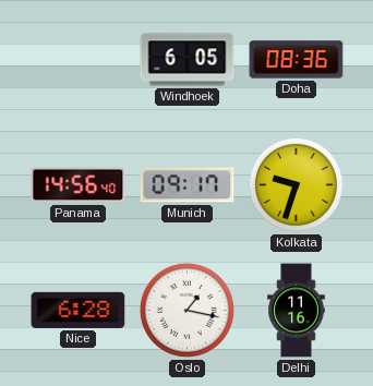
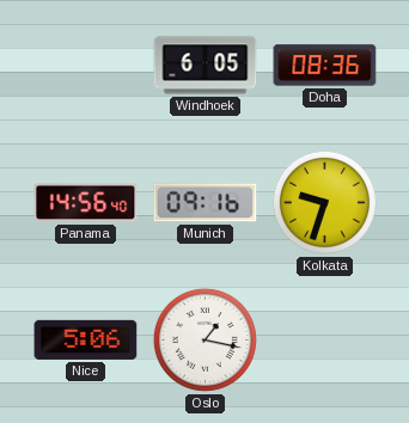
Munich: 09:17 -> 09:16 (206, 203)
Nice: 6:28 -> 5:06 (86, 339)
Delhi: 11:16 -> none (297, 311)
